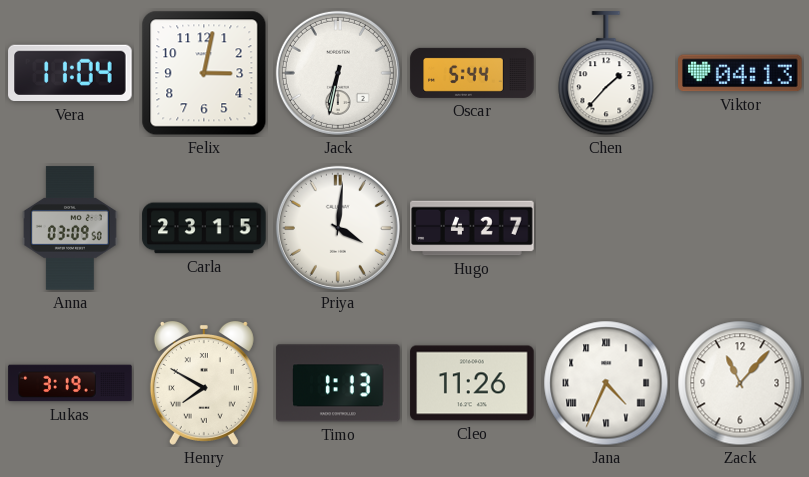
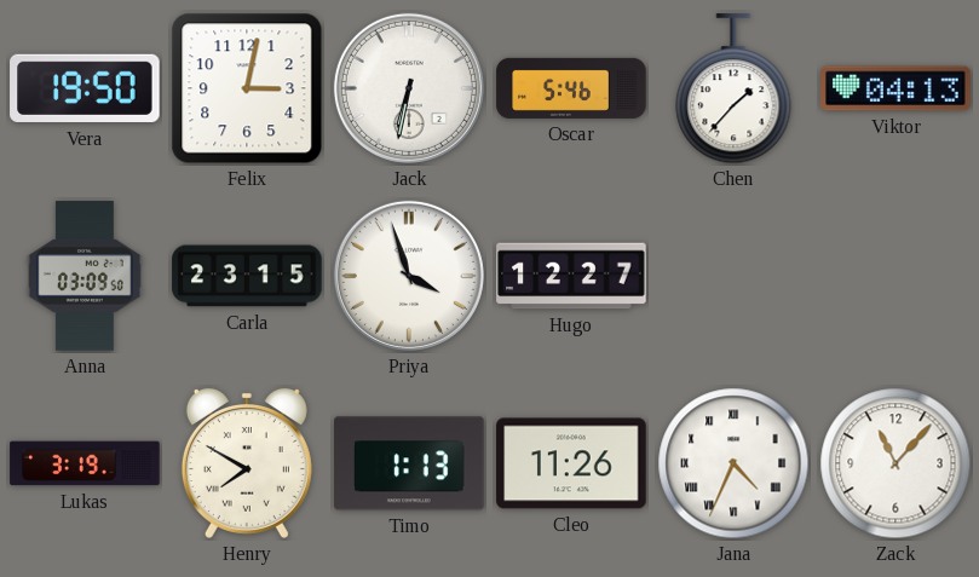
Vera: 11:04 -> 19:50 (85, 88)
Oscar: 5:44 -> 5:46 (571, 88)
Priya: 4:01 -> 3:57 (409, 276)
Hugo: 4:27 -> 12:27 (571, 276)
